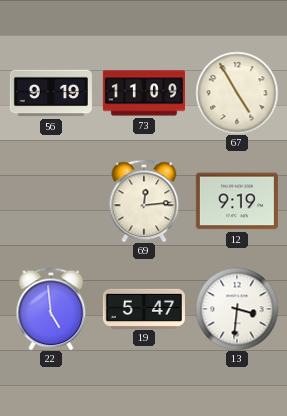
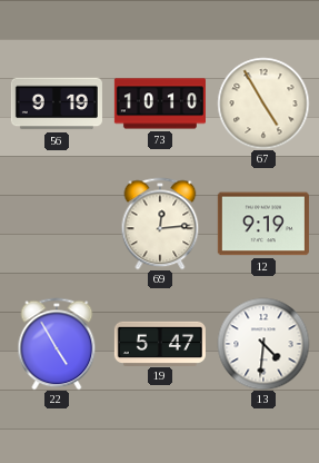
73: 11:09 -> 10:10 (160, 104)
22: 4:59 -> 4:55 (57, 344)
13: 3:31 -> 4:31 (263, 344)
